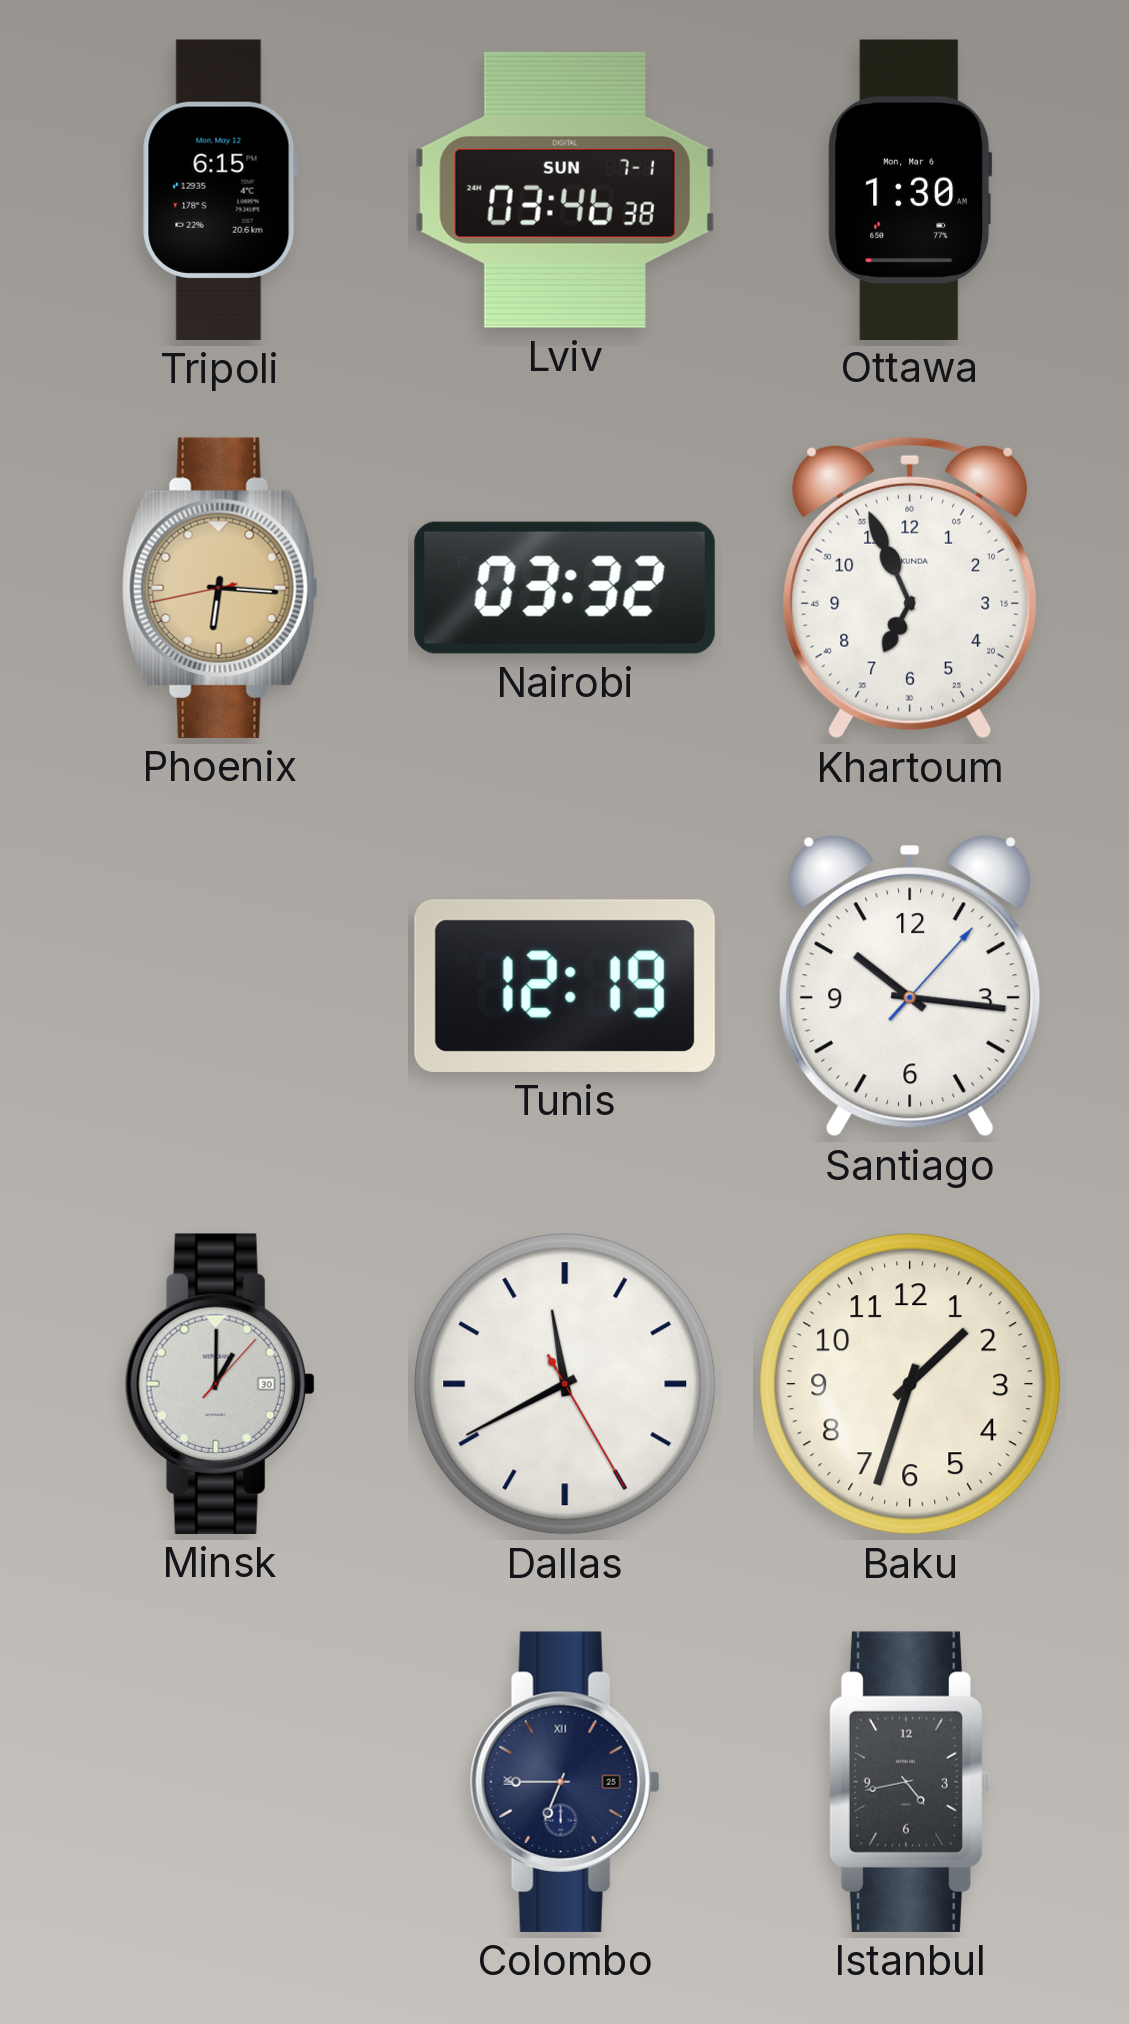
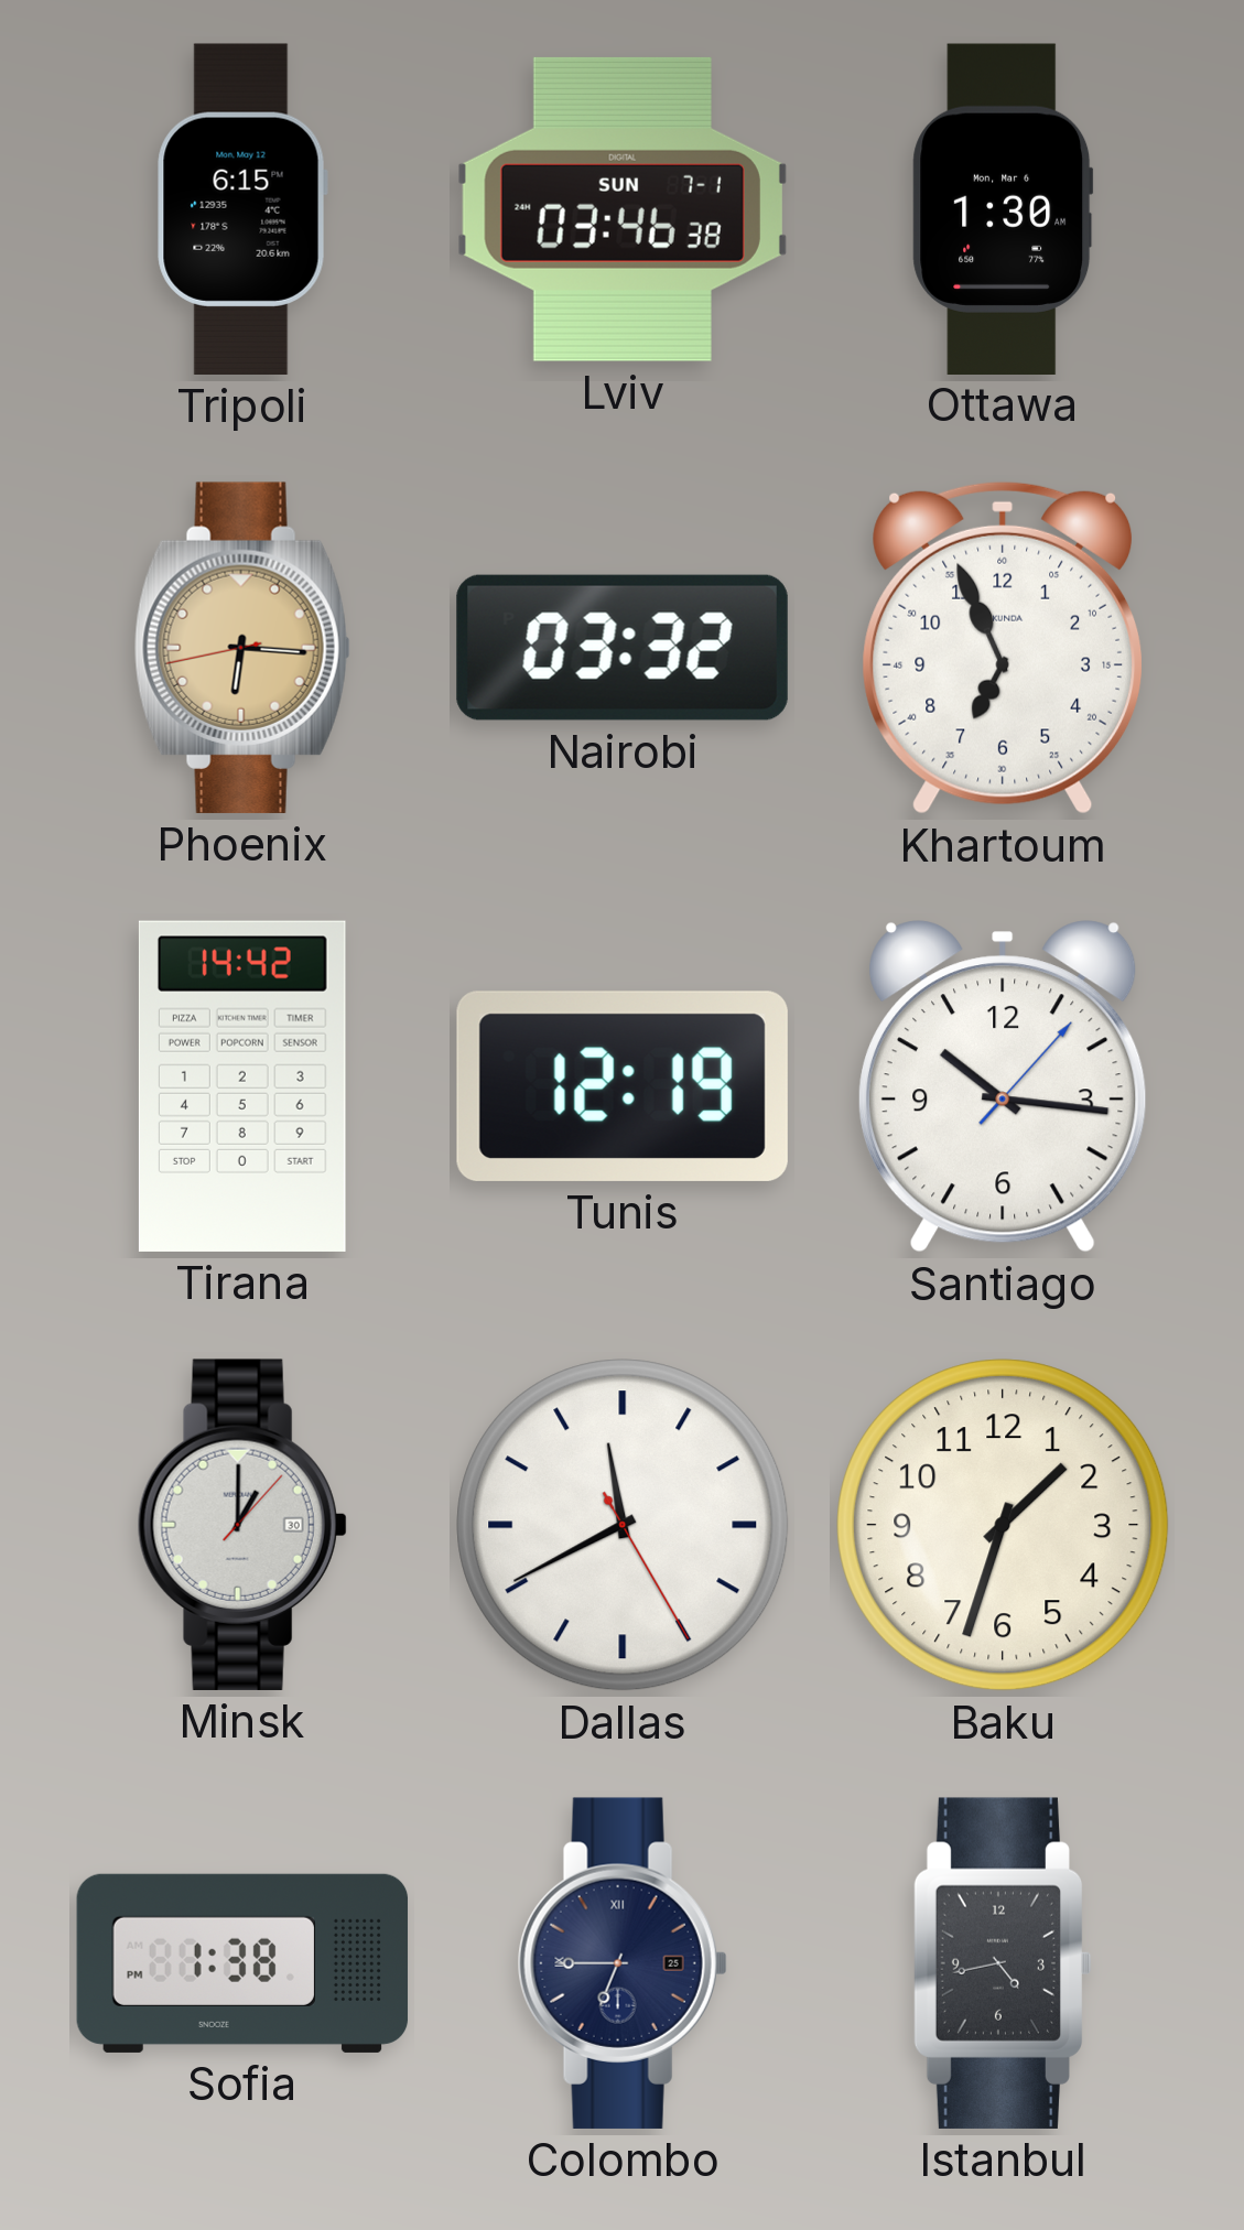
Tirana: none -> 14:42 (242, 1086)
Sofia: none -> 1:38 (242, 1963)
